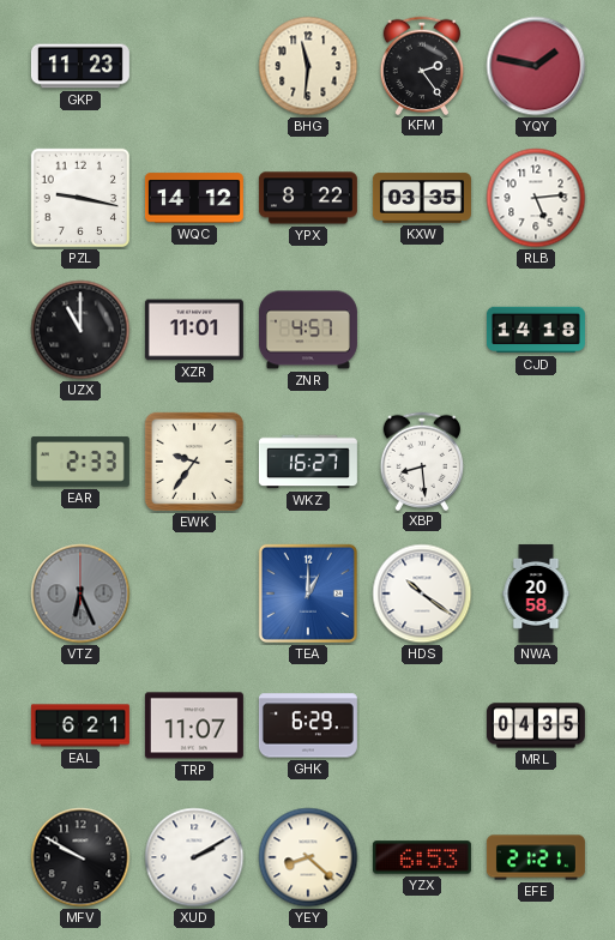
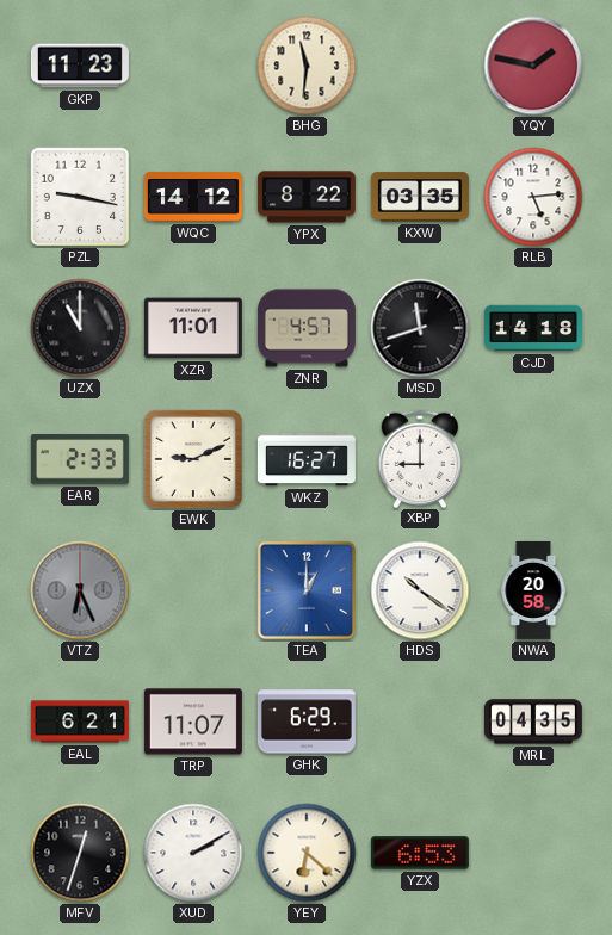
KFM: 2:24 -> none (422, 65)
MSD: none -> 11:42 (420, 328)
EWK: 9:36 -> 9:11 (193, 459)
XBP: 8:29 -> 9:00 (420, 458)
MFV: 9:50 -> 12:33 (80, 853)
YEY: 8:22 -> 6:22 (307, 853)
EFE: 21:21 -> none (536, 857)
